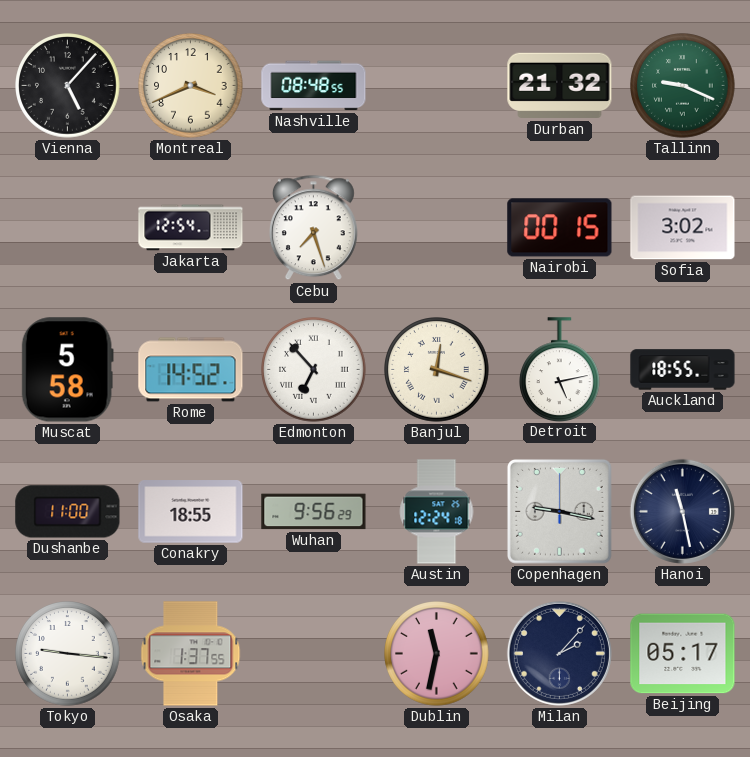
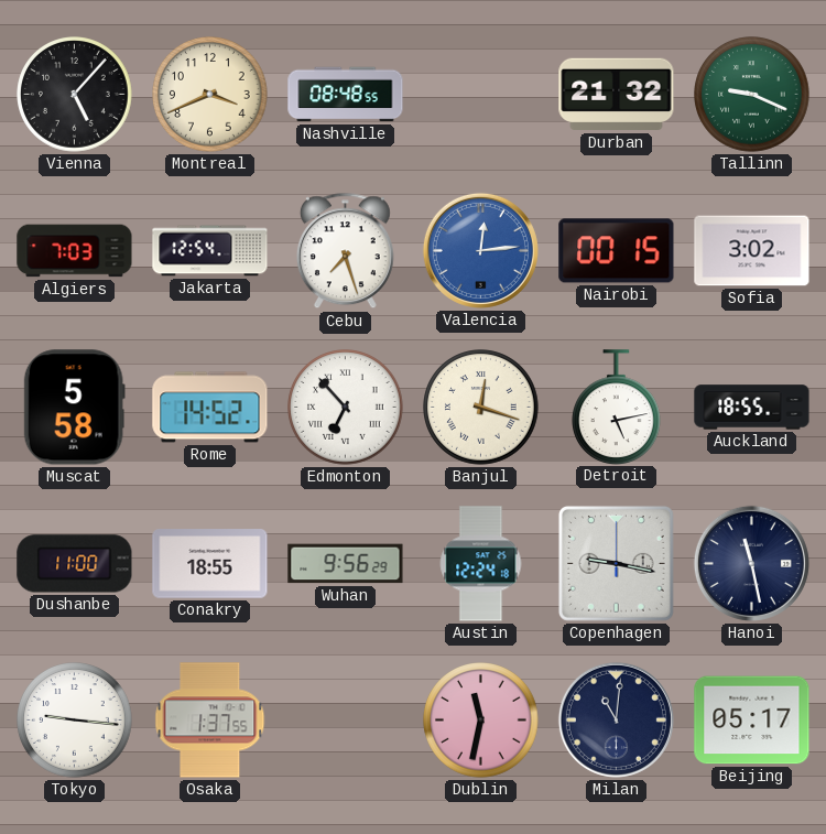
Algiers: none -> 7:03 (75, 251)
Valencia: none -> 12:14 (480, 250)
Milan: 2:07 -> 11:01 (616, 719)
